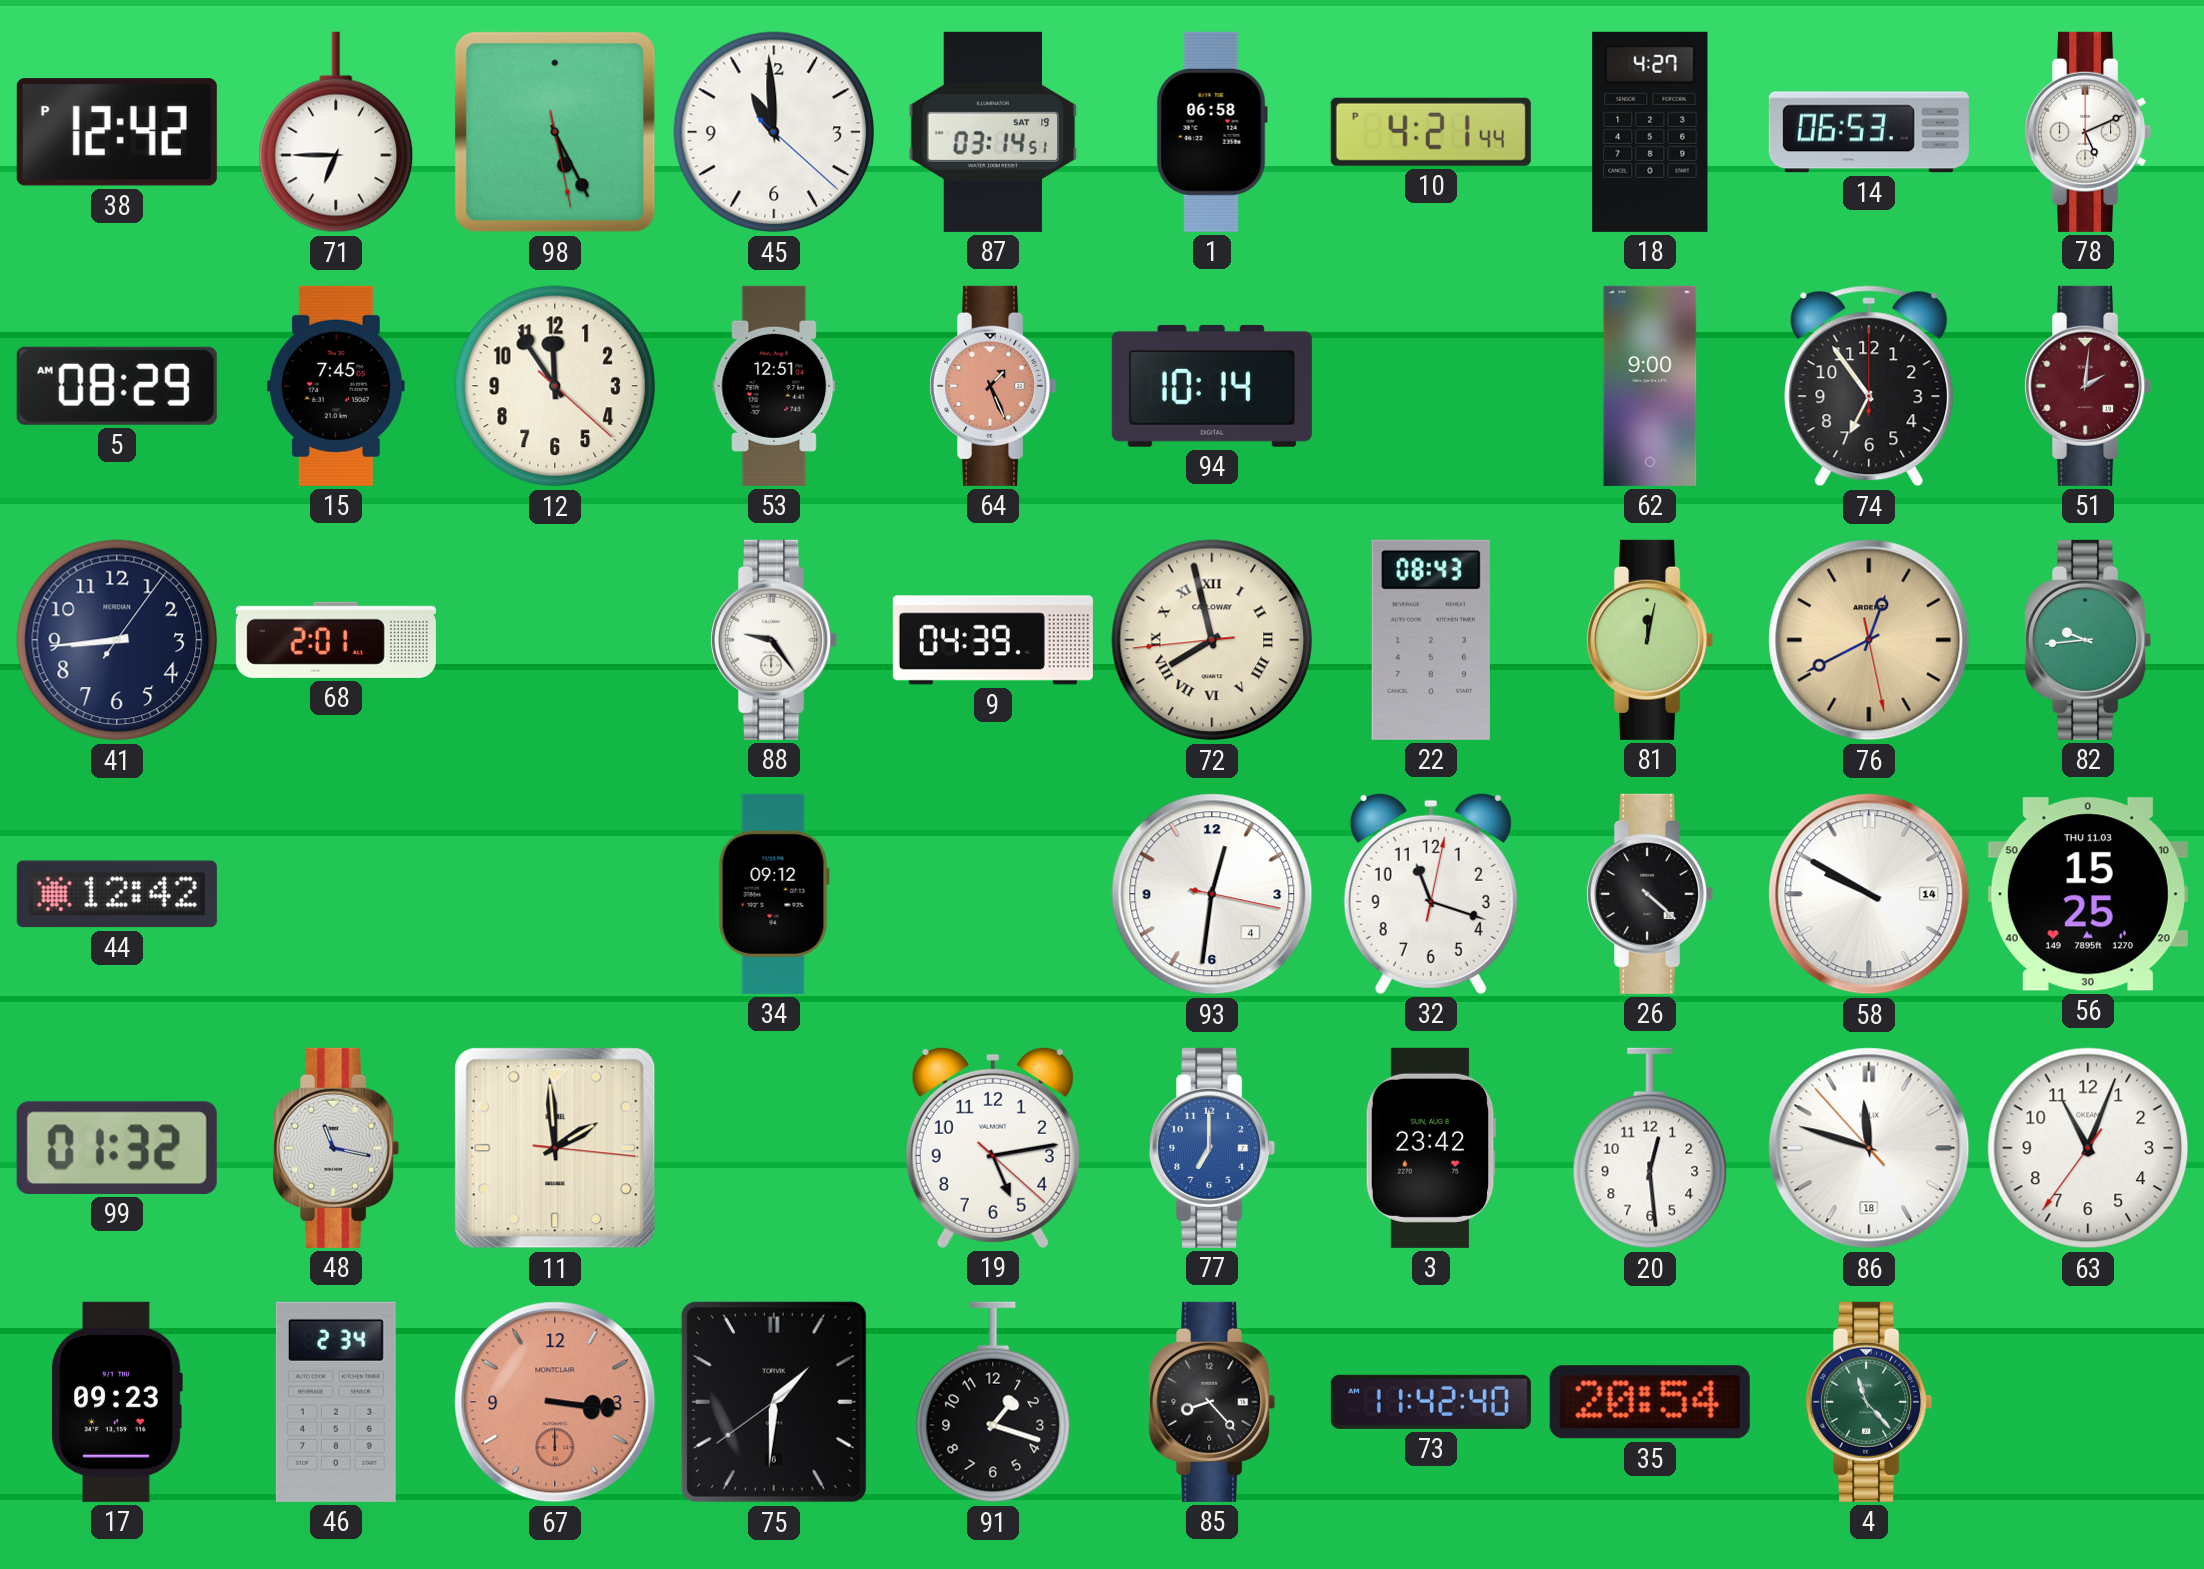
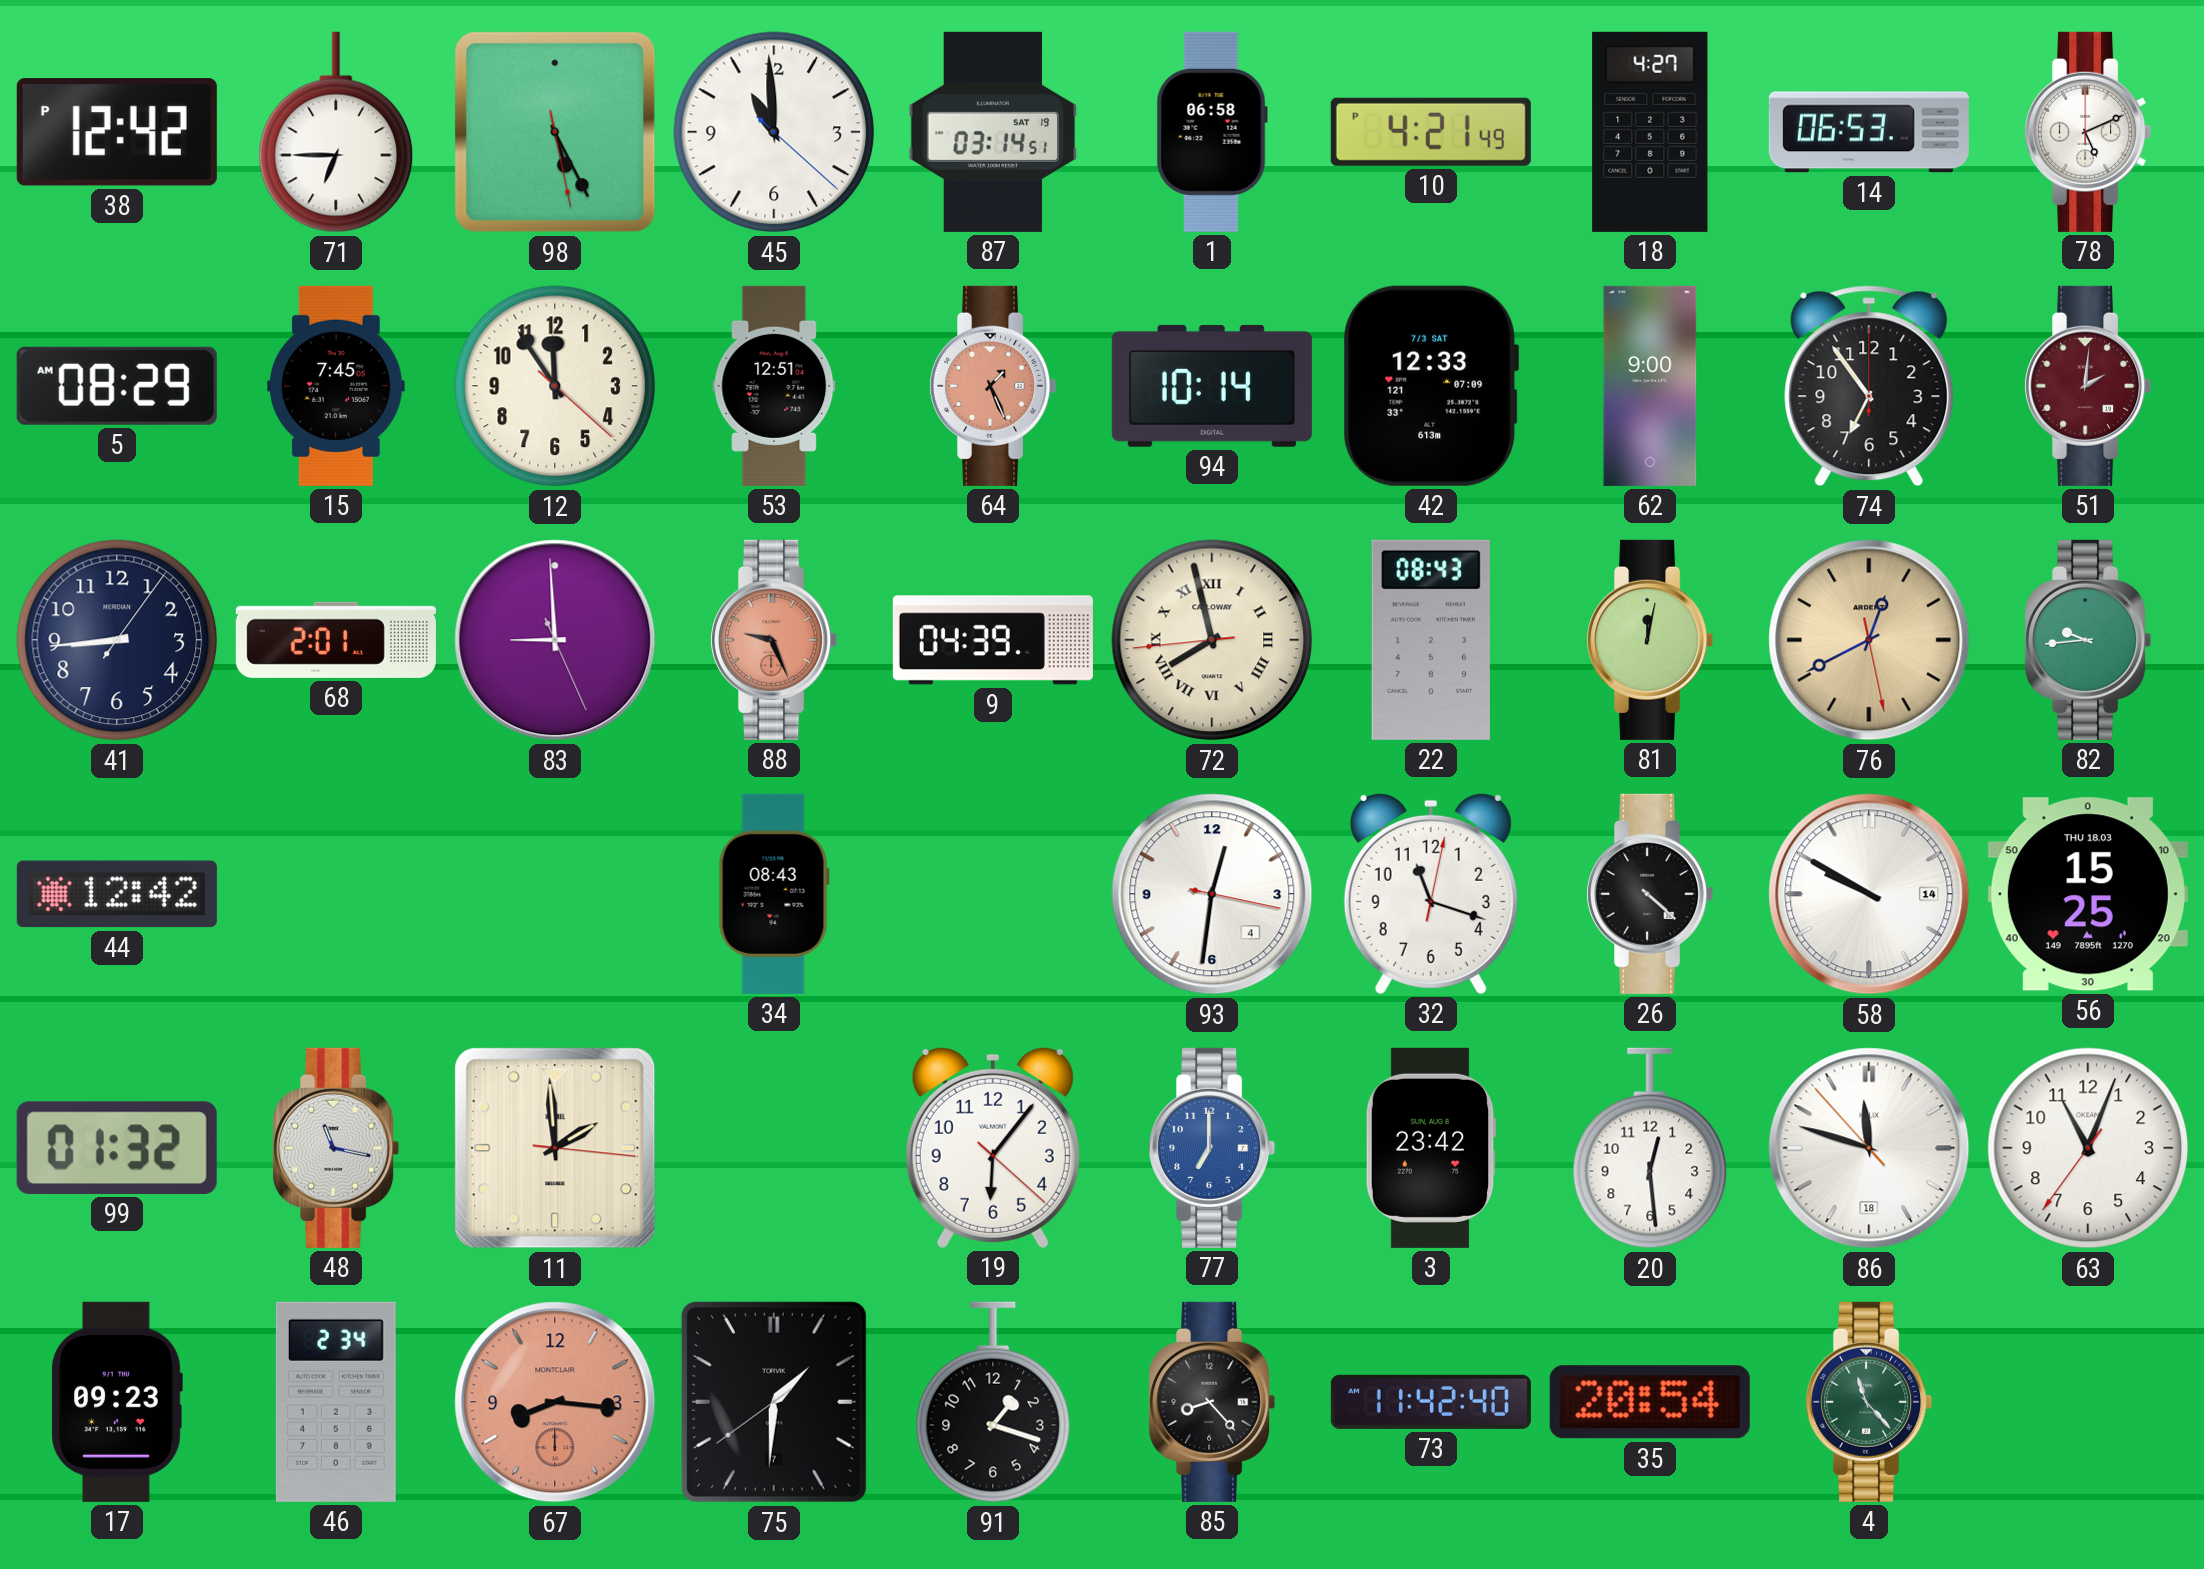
10: 4:21:44 PM -> 4:21:49 PM (1431, 132)
42: none -> 12:33 (1431, 386)
83: none -> 8:59 (555, 640)
88: 9:24 -> 9:26 (774, 640)
88 dial: white -> salmon (774, 640)
34: 09:12 -> 08:43 (774, 894)
56 date: THU 11.03 -> THU 18.03 (2088, 894)
19: 5:13 -> 6:06 (993, 1147)
67: 3:16 -> 8:16 (555, 1402)
75 date: 6 -> 7 (774, 1402)
